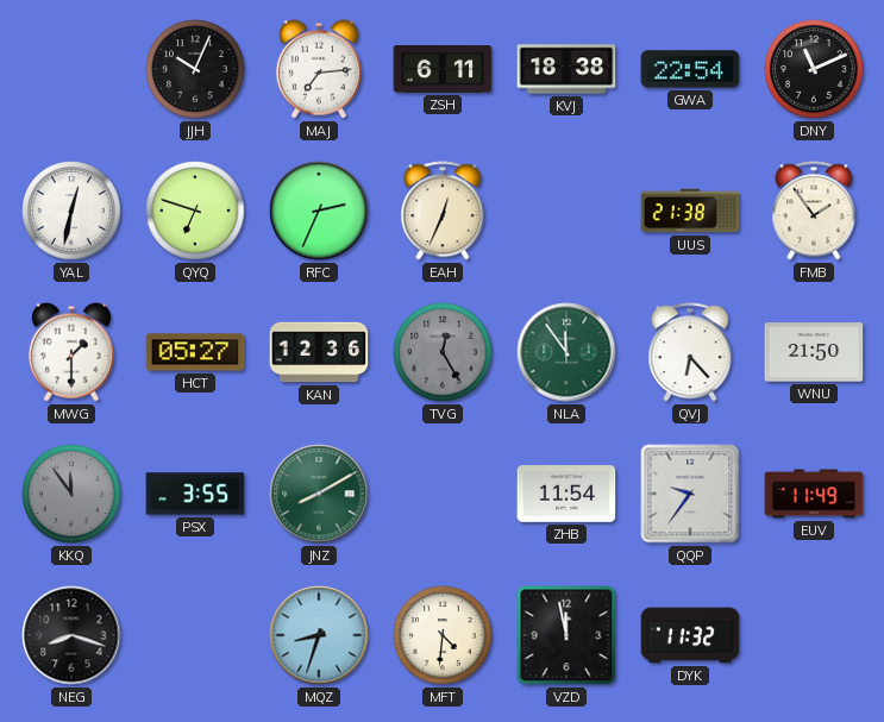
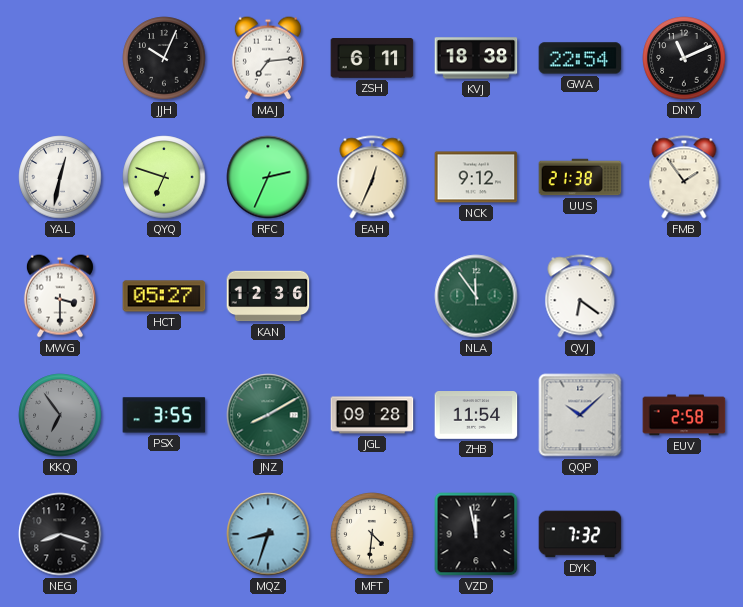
NCK: none -> 9:12 (476, 177)
MWG: 1:30 -> 3:30 (60, 296)
TVG: 12:25 -> none (443, 352)
QVJ: 6:23 -> 6:21 (580, 296)
WNU: 21:50 -> none (814, 352)
KKQ: 11:54 -> 6:54 (60, 415)
JGL: none -> 09:28 (372, 415)
QQP: 9:36 -> 10:08 (580, 415)
EUV: 11:49 -> 2:58 (684, 415)
DYK: 11:32 -> 7:32 (580, 534)
